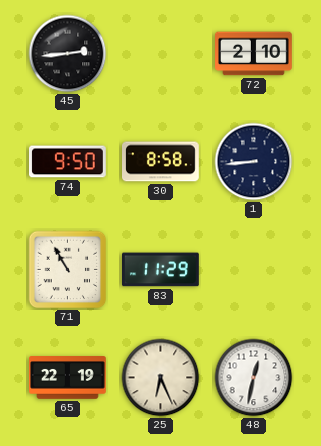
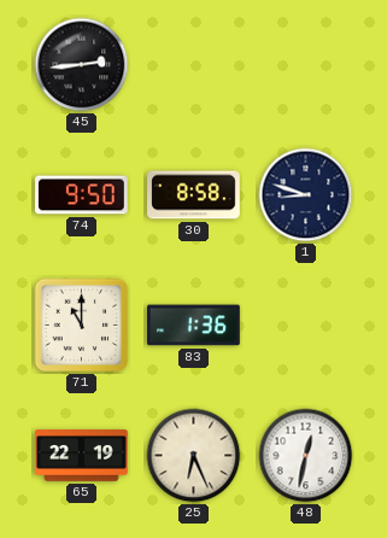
72: 2:10 -> none (254, 54)
1: 8:44 -> 8:48 (306, 195)
71: 10:55 -> 11:00 (82, 326)
83: 11:29 -> 1:36 (194, 326)
